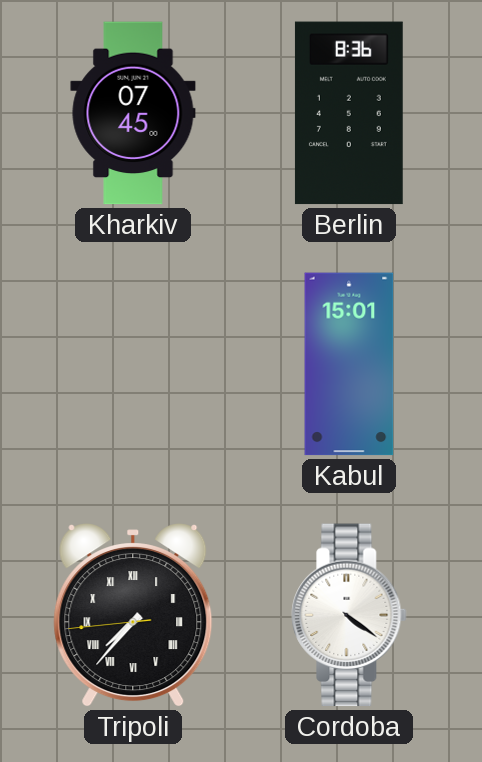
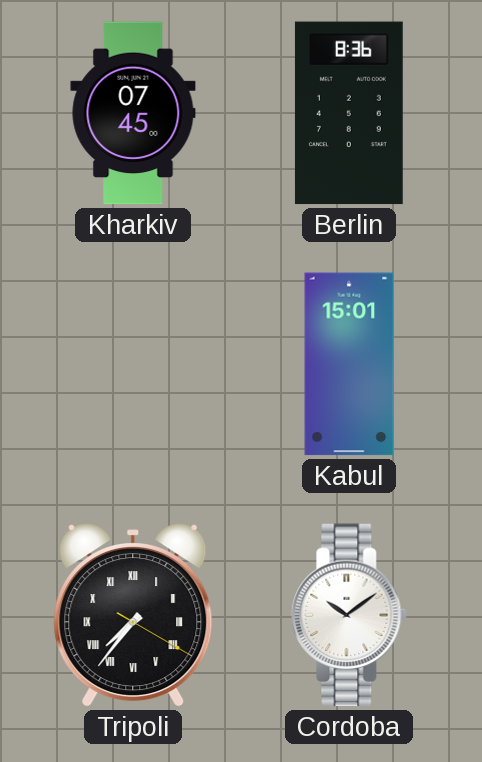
Tripoli: 7:36:44 -> 7:36:20 (133, 615)
Cordoba: 4:21 -> 10:09 (349, 615)
